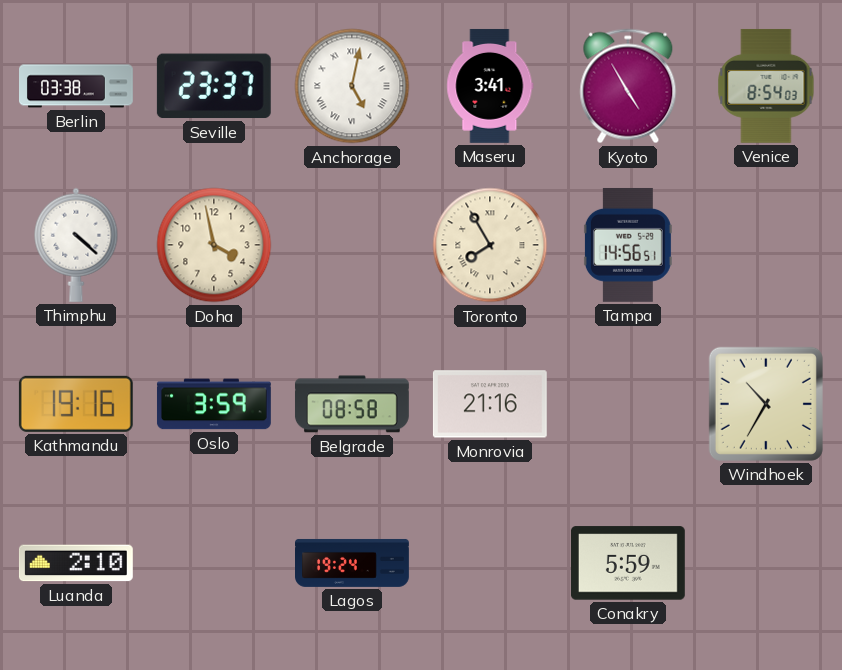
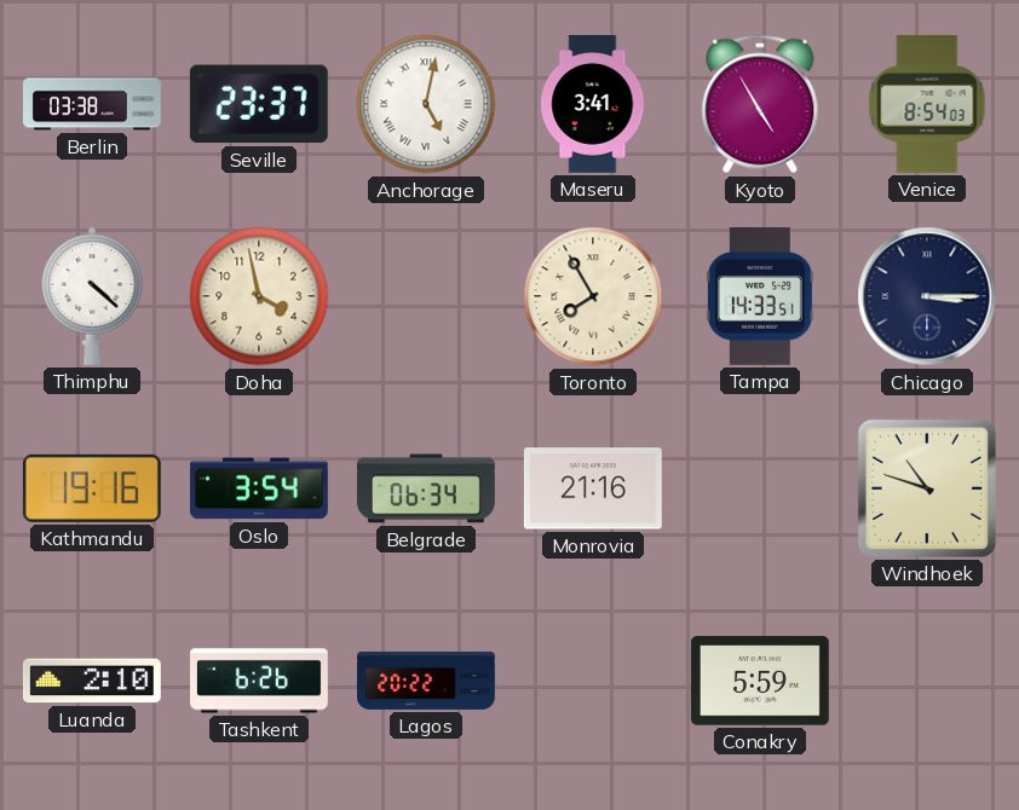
Tampa: 14:56 -> 14:33 (760, 296)
Chicago: none -> 3:15 (927, 296)
Oslo: 3:59 -> 3:54 (259, 488)
Belgrade: 08:58 -> 06:34 (426, 488)
Windhoek: 10:35 -> 10:48 (927, 488)
Tashkent: none -> 6:26 (260, 681)
Lagos: 19:24 -> 20:22 (427, 681)
